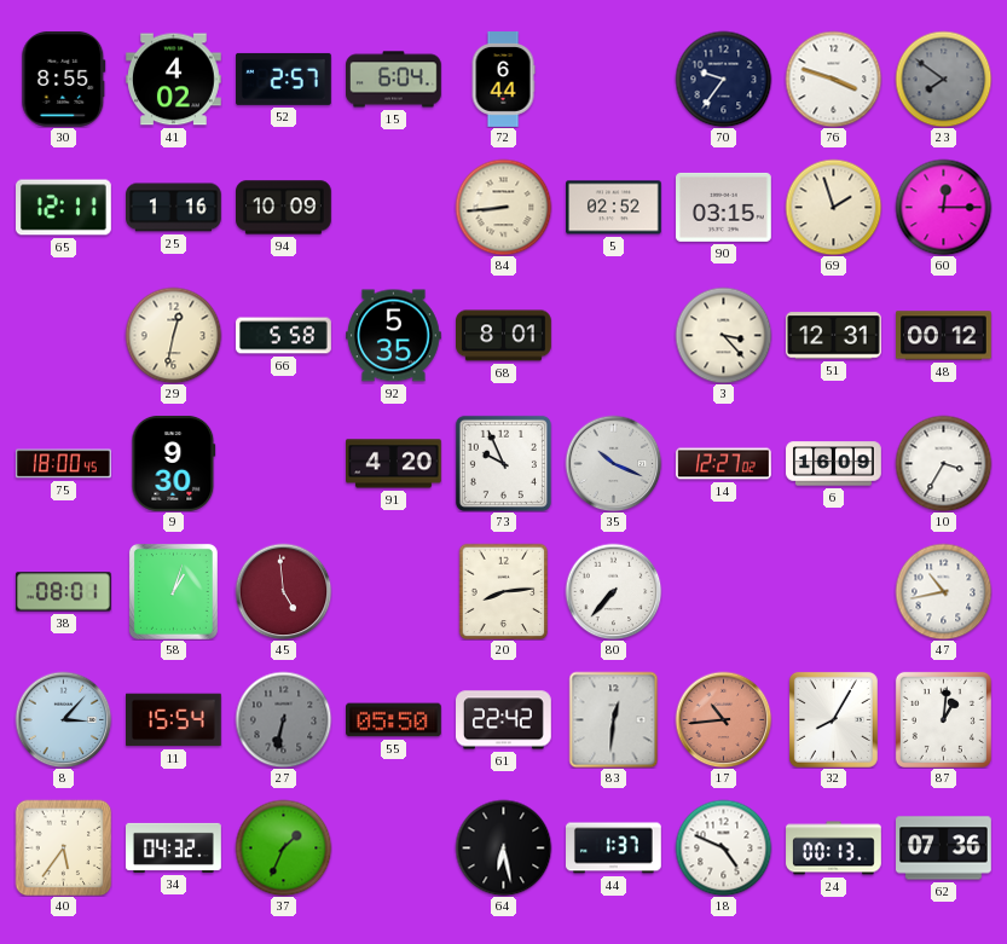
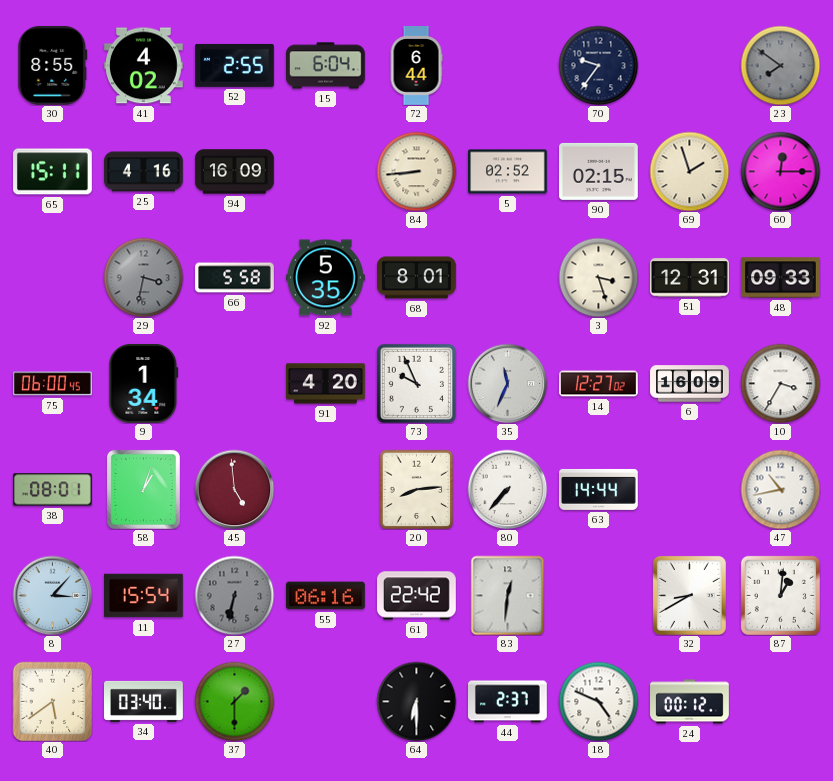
52: 2:57 -> 2:55 (235, 65)
76: 3:48 -> none (833, 79)
65: 12:11 -> 15:11 (53, 172)
25: 1:16 -> 4:16 (144, 172)
94: 10:09 -> 16:09 (235, 172)
90: 03:15 -> 02:15 (599, 171)
29: 12:32 -> 3:32 (143, 277)
29 dial: cream -> grey (143, 277)
3: 3:23 -> 3:27 (598, 277)
48: 00:12 -> 09:33 (781, 278)
75: 18:00 -> 06:00 (53, 384)
9: 9:30 -> 1:34 (144, 384)
35: 10:19 -> 11:34 (507, 383)
63: none -> 14:44 (599, 489)
55: 05:50 -> 06:16 (326, 596)
17: 10:44 -> none (723, 719)
32: 8:05 -> 8:40 (689, 595)
40: 5:36 -> 5:39 (52, 701)
34: 04:32 -> 03:40 (144, 701)
37: 1:34 -> 1:30 (234, 701)
64: 6:28 -> 6:30 (416, 701)
44: 1:37 -> 2:37 (508, 702)
24: 00:13 -> 00:12 (690, 702)
62: 07:36 -> none (944, 849)
